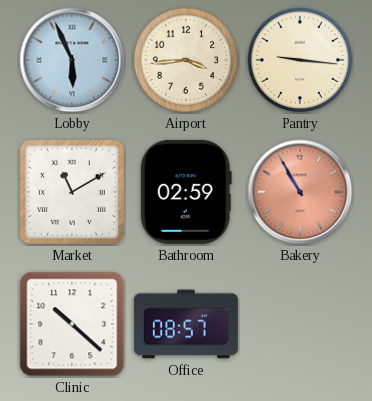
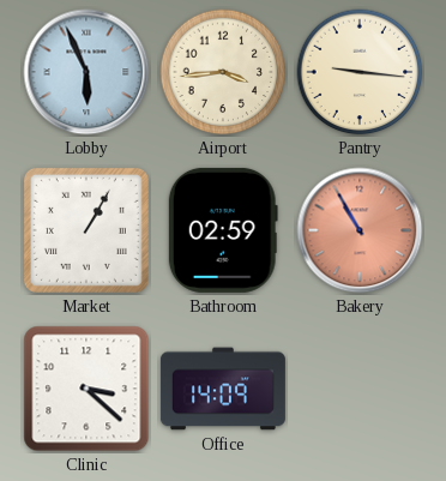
Market: 11:10 -> 1:05 (86, 230)
Clinic: 10:22 -> 3:22 (86, 389)
Office: 08:57 -> 14:09 (223, 389)
